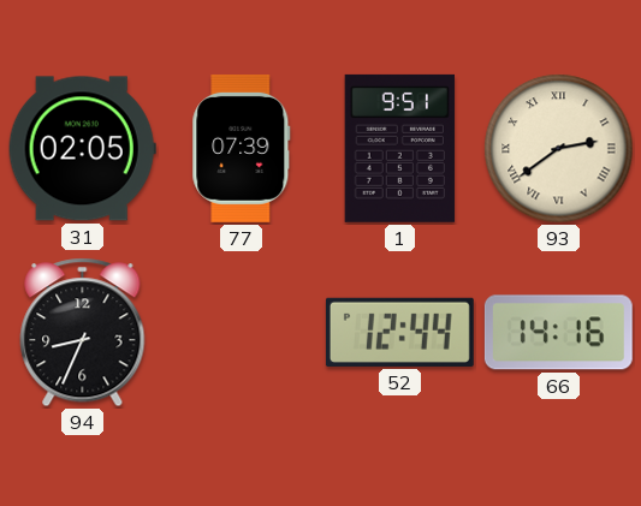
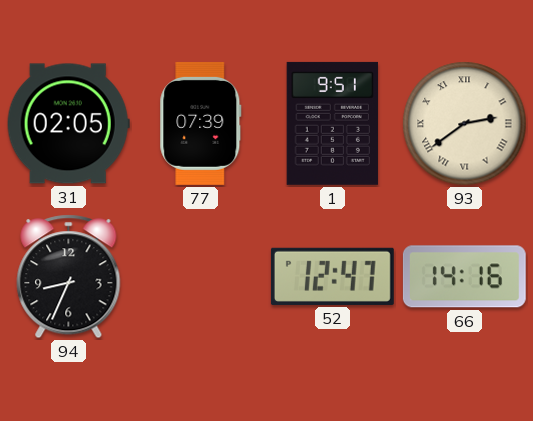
52: 12:44 -> 12:47 (332, 276)
